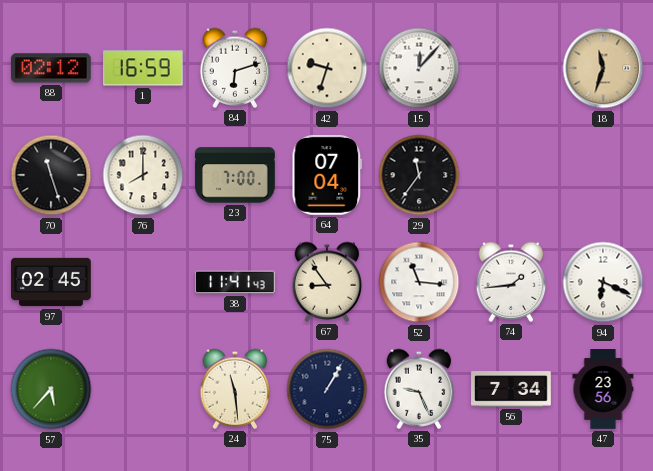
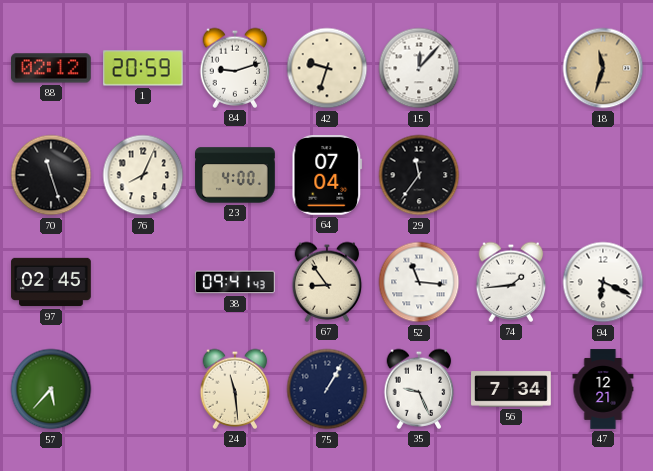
1: 16:59 -> 20:59 (144, 68)
84: 6:12 -> 9:12 (235, 68)
76: 8:00 -> 8:04 (143, 175)
23: 7:00 -> 4:00 (235, 175)
38: 11:41 -> 09:41 (236, 282)
47: 23:56 -> 12:21 (603, 389)
